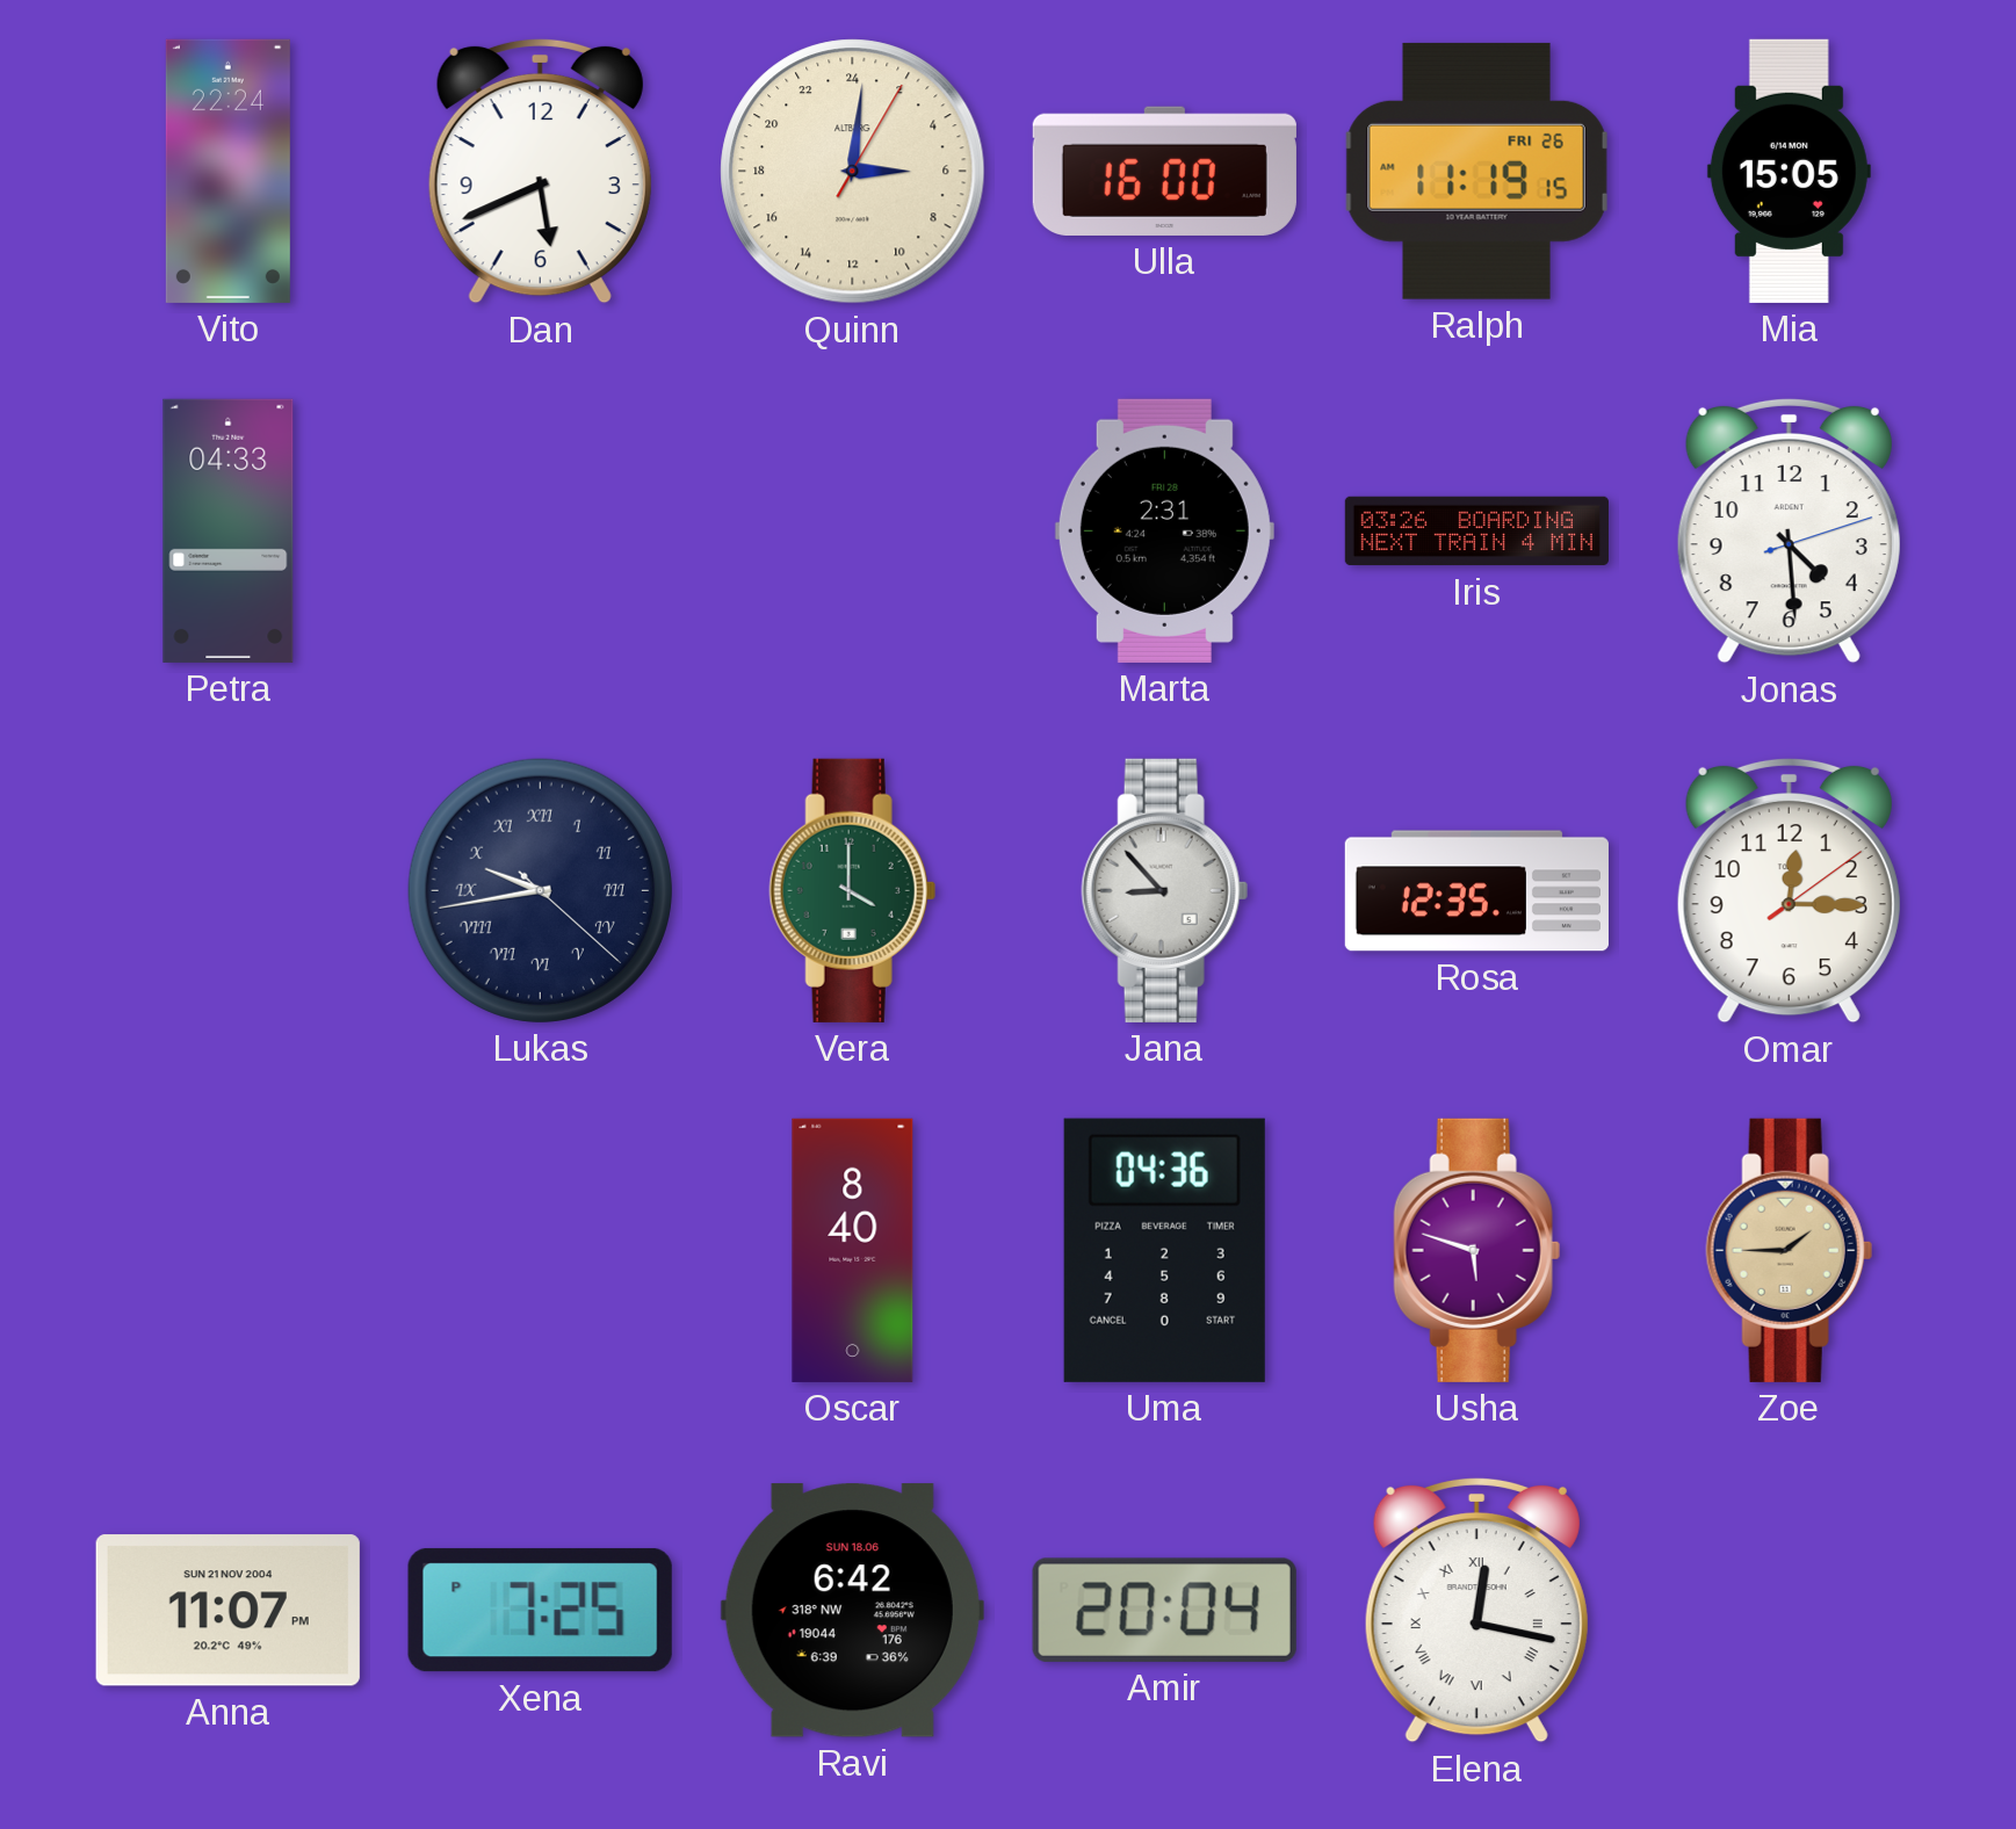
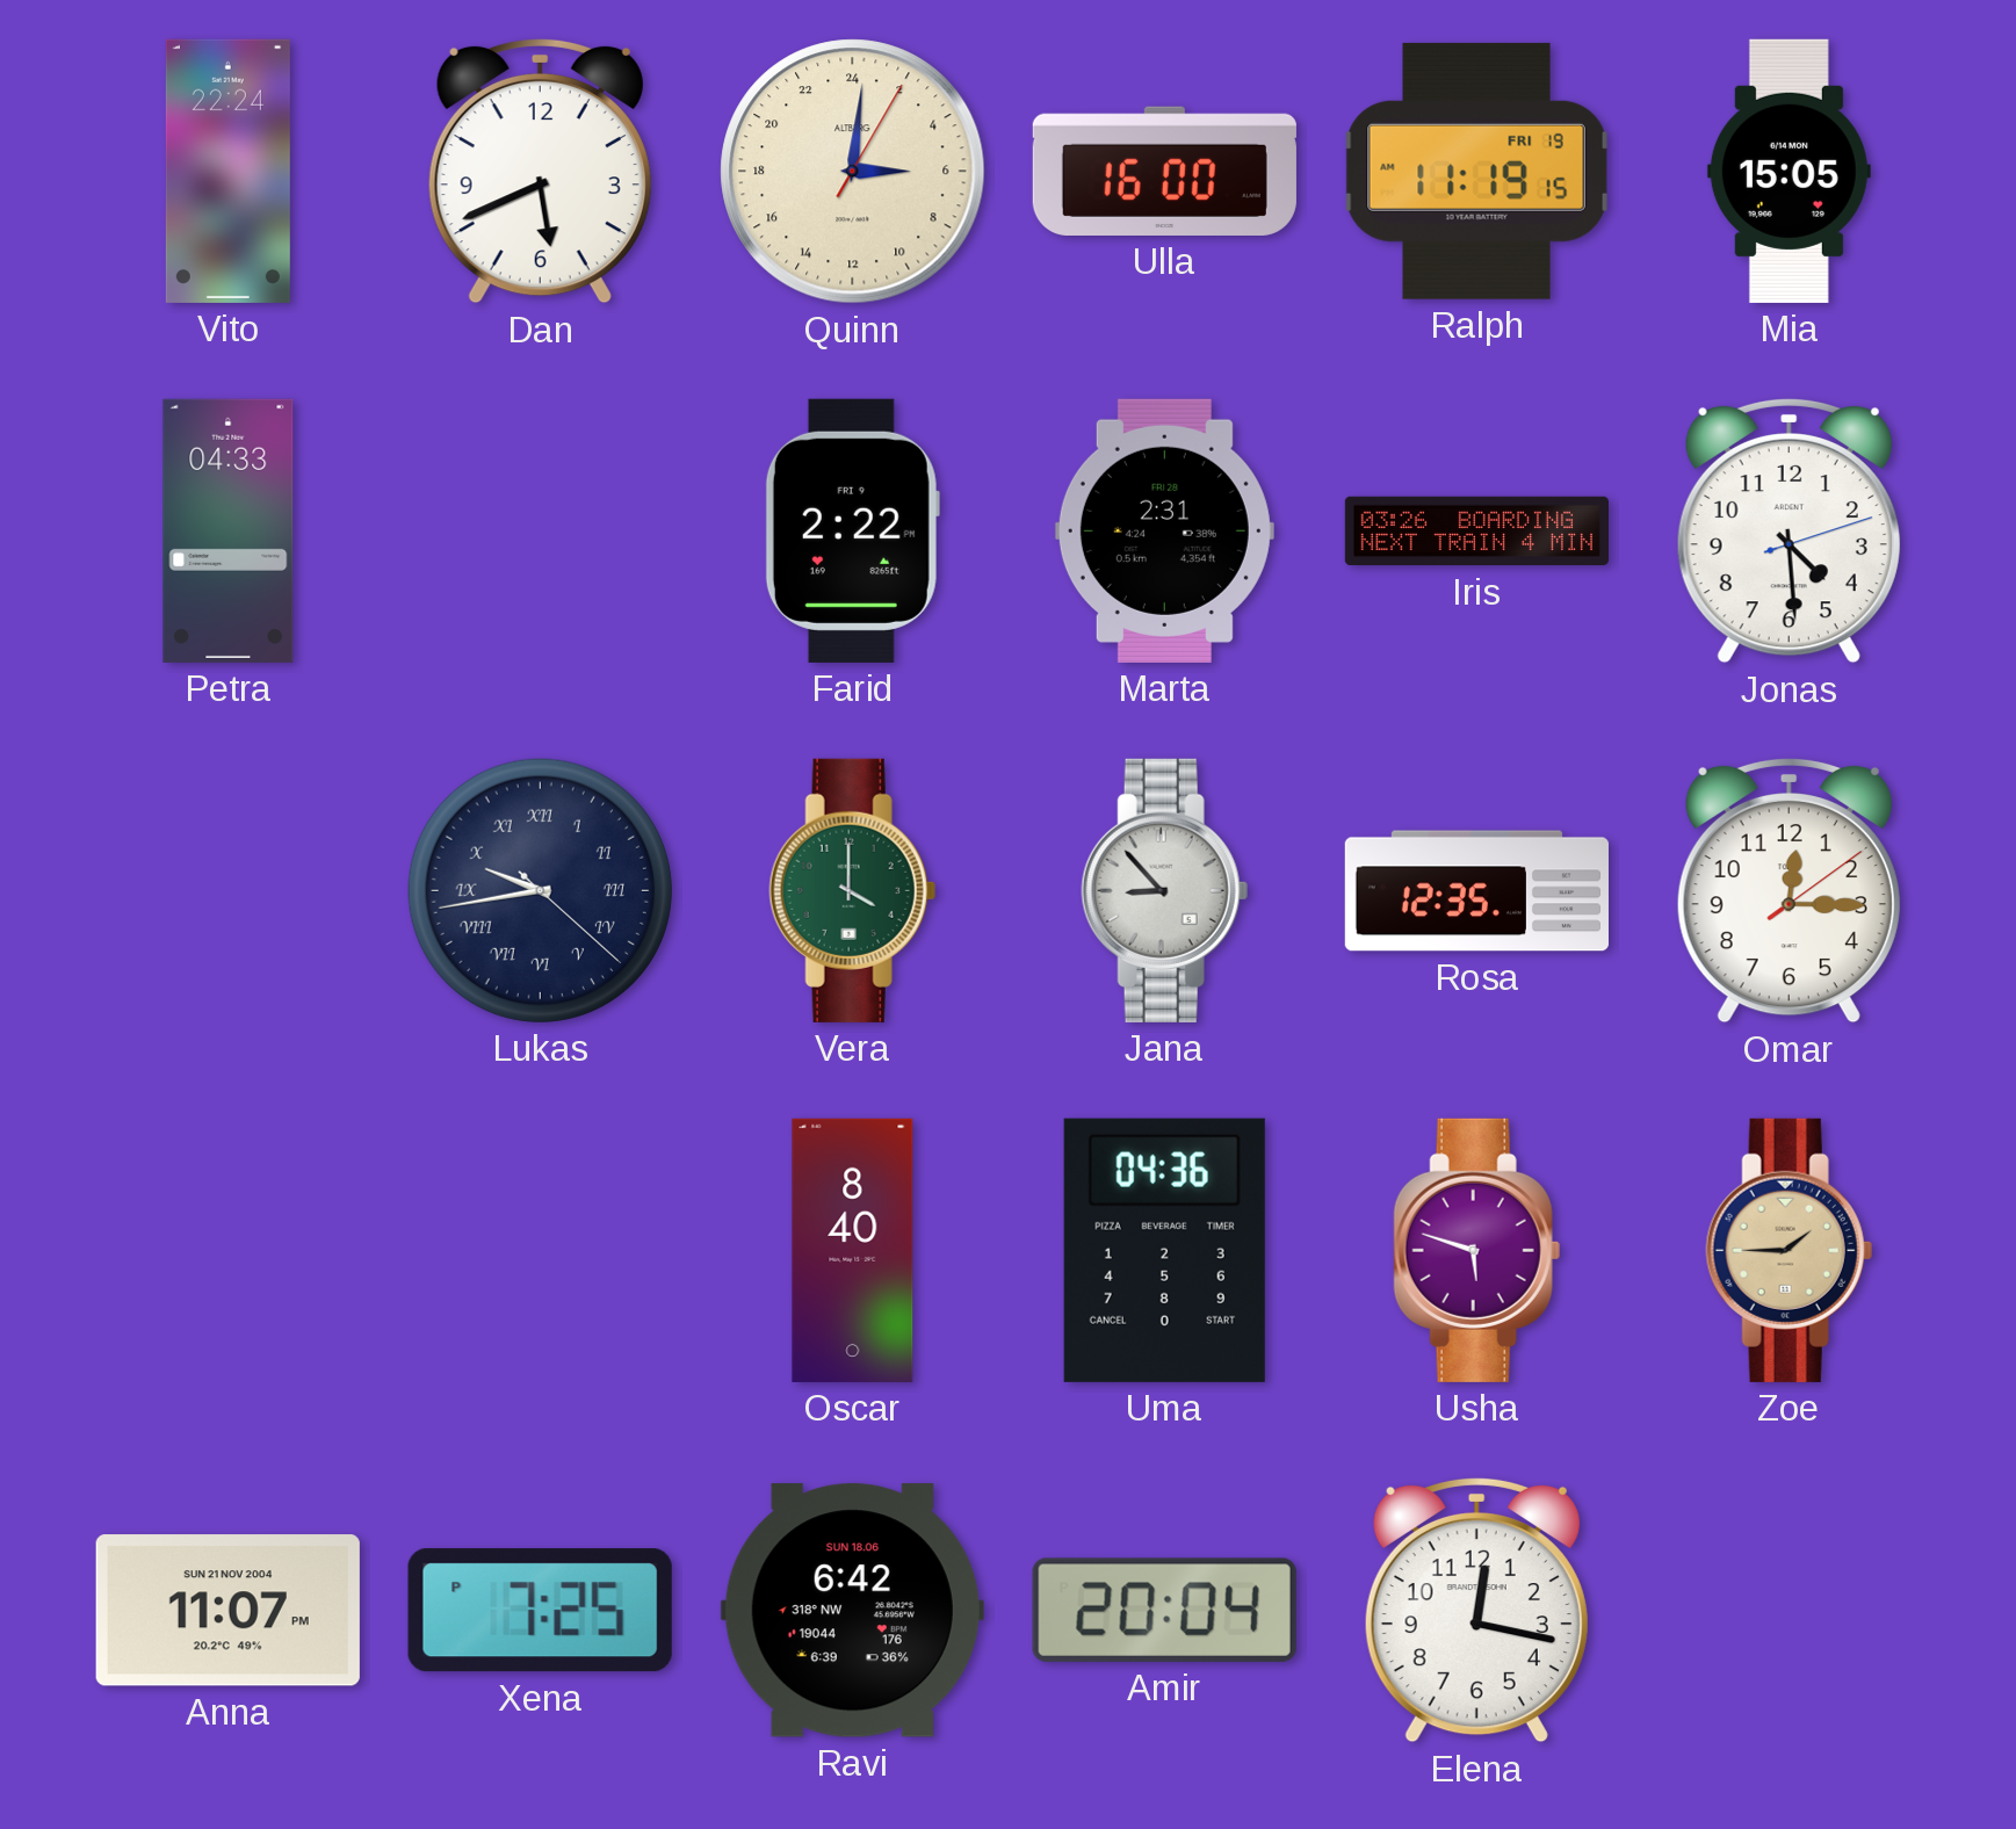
Ralph date: FRI 26 -> FRI 19 (1477, 171)
Farid: none -> 2:22 (852, 530)
Elena numerals: Roman -> Arabic (1476, 1610)
